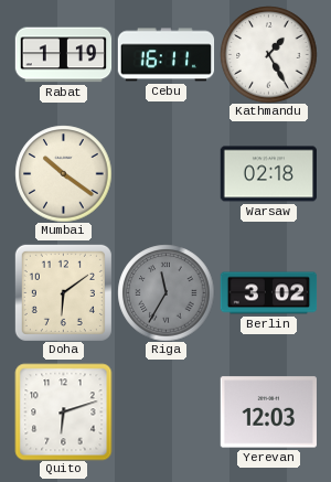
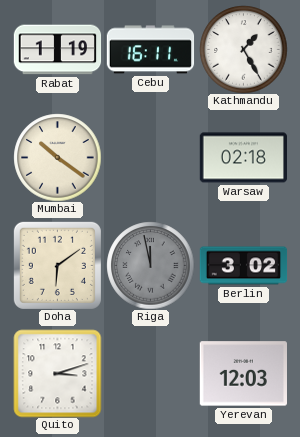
Riga: 11:35 -> 11:58 (150, 265)
Quito: 6:12 -> 3:12 (57, 373)
